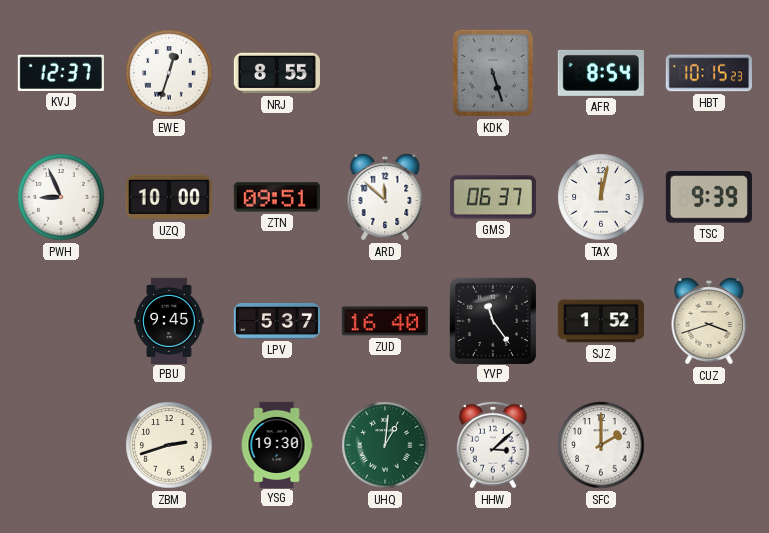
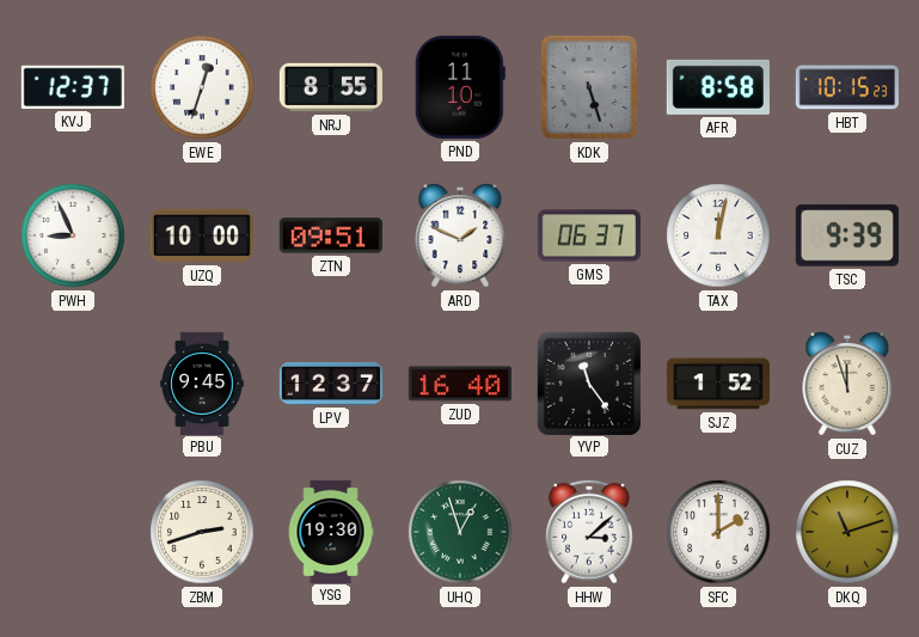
PND: none -> 11:10 (460, 87)
AFR: 8:54 -> 8:58 (718, 87)
ARD: 11:52 -> 1:49 (460, 235)
LPV: 5:37 -> 12:37 (330, 385)
CUZ: 3:42 -> 11:57 (847, 384)
UHQ: 1:01 -> 12:57 (460, 532)
DKQ: none -> 11:12 (847, 532)
